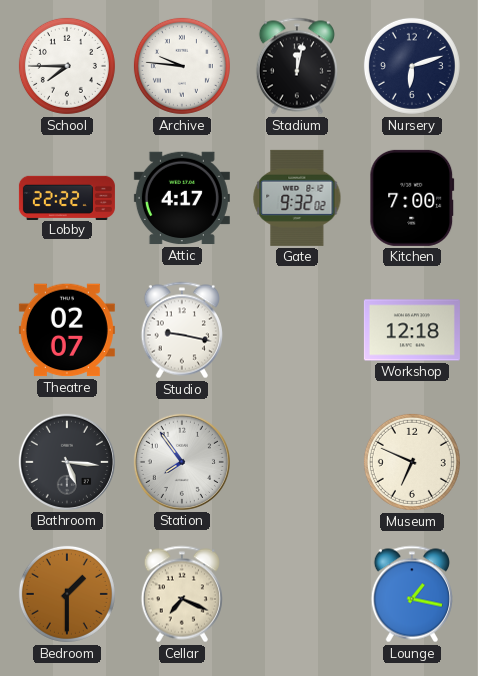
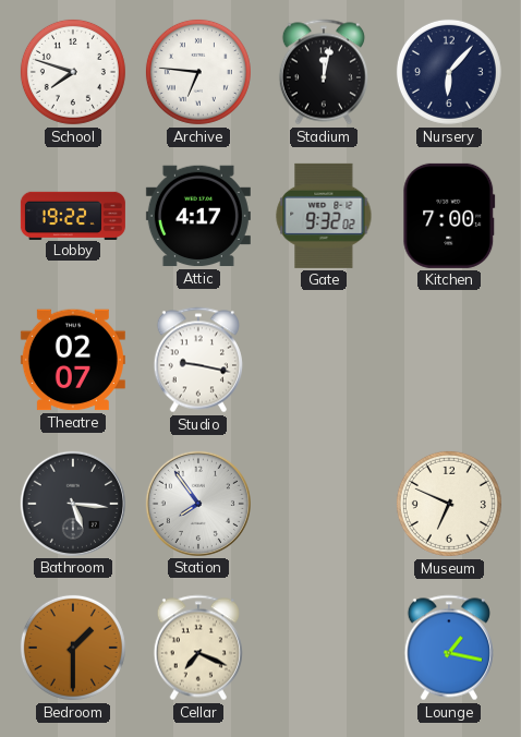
School: 7:45 -> 7:48 (73, 72)
Archive: 9:46 -> 6:46 (198, 72)
Nursery: 6:12 -> 6:07 (449, 72)
Lobby: 22:22 -> 19:22 (73, 215)
Workshop: 12:18 -> none (412, 330)
